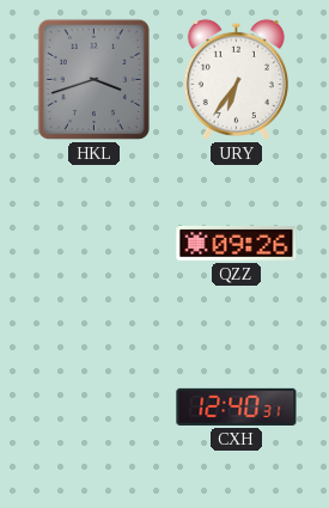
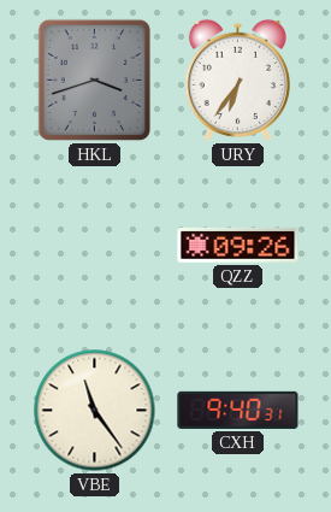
VBE: none -> 11:24 (95, 411)
CXH: 12:40 -> 9:40 (238, 410)
